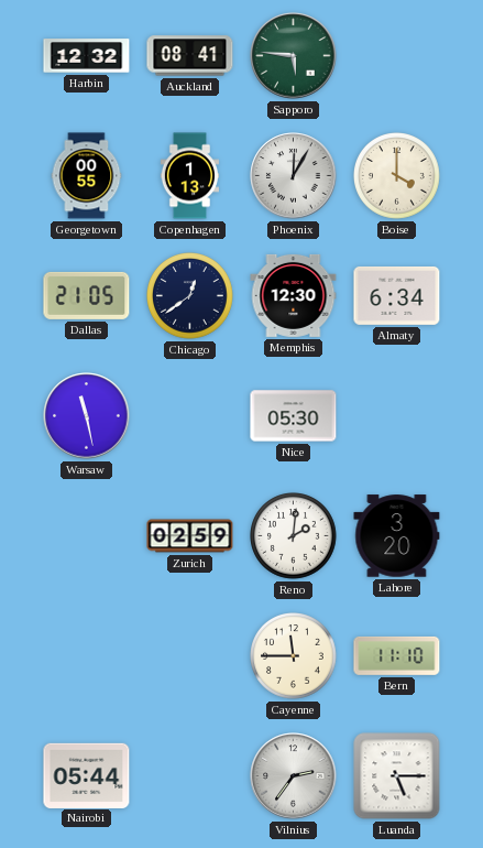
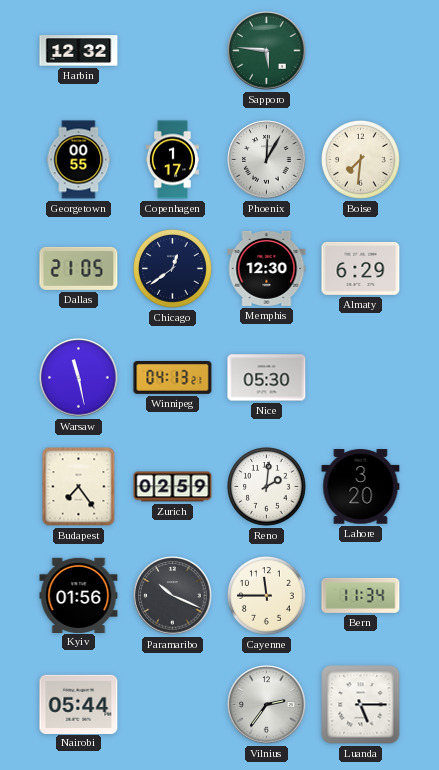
Auckland: 08:41 -> none (190, 56)
Copenhagen: 1:13 -> 1:17 (172, 160)
Boise: 4:00 -> 7:31 (361, 160)
Almaty: 6:34 -> 6:29 (361, 268)
Winnipeg: none -> 04:13 (173, 377)
Budapest: none -> 7:24 (79, 487)
Kyiv: none -> 01:56 (79, 595)
Paramaribo: none -> 10:19 (173, 596)
Bern: 11:10 -> 11:34 (361, 595)
